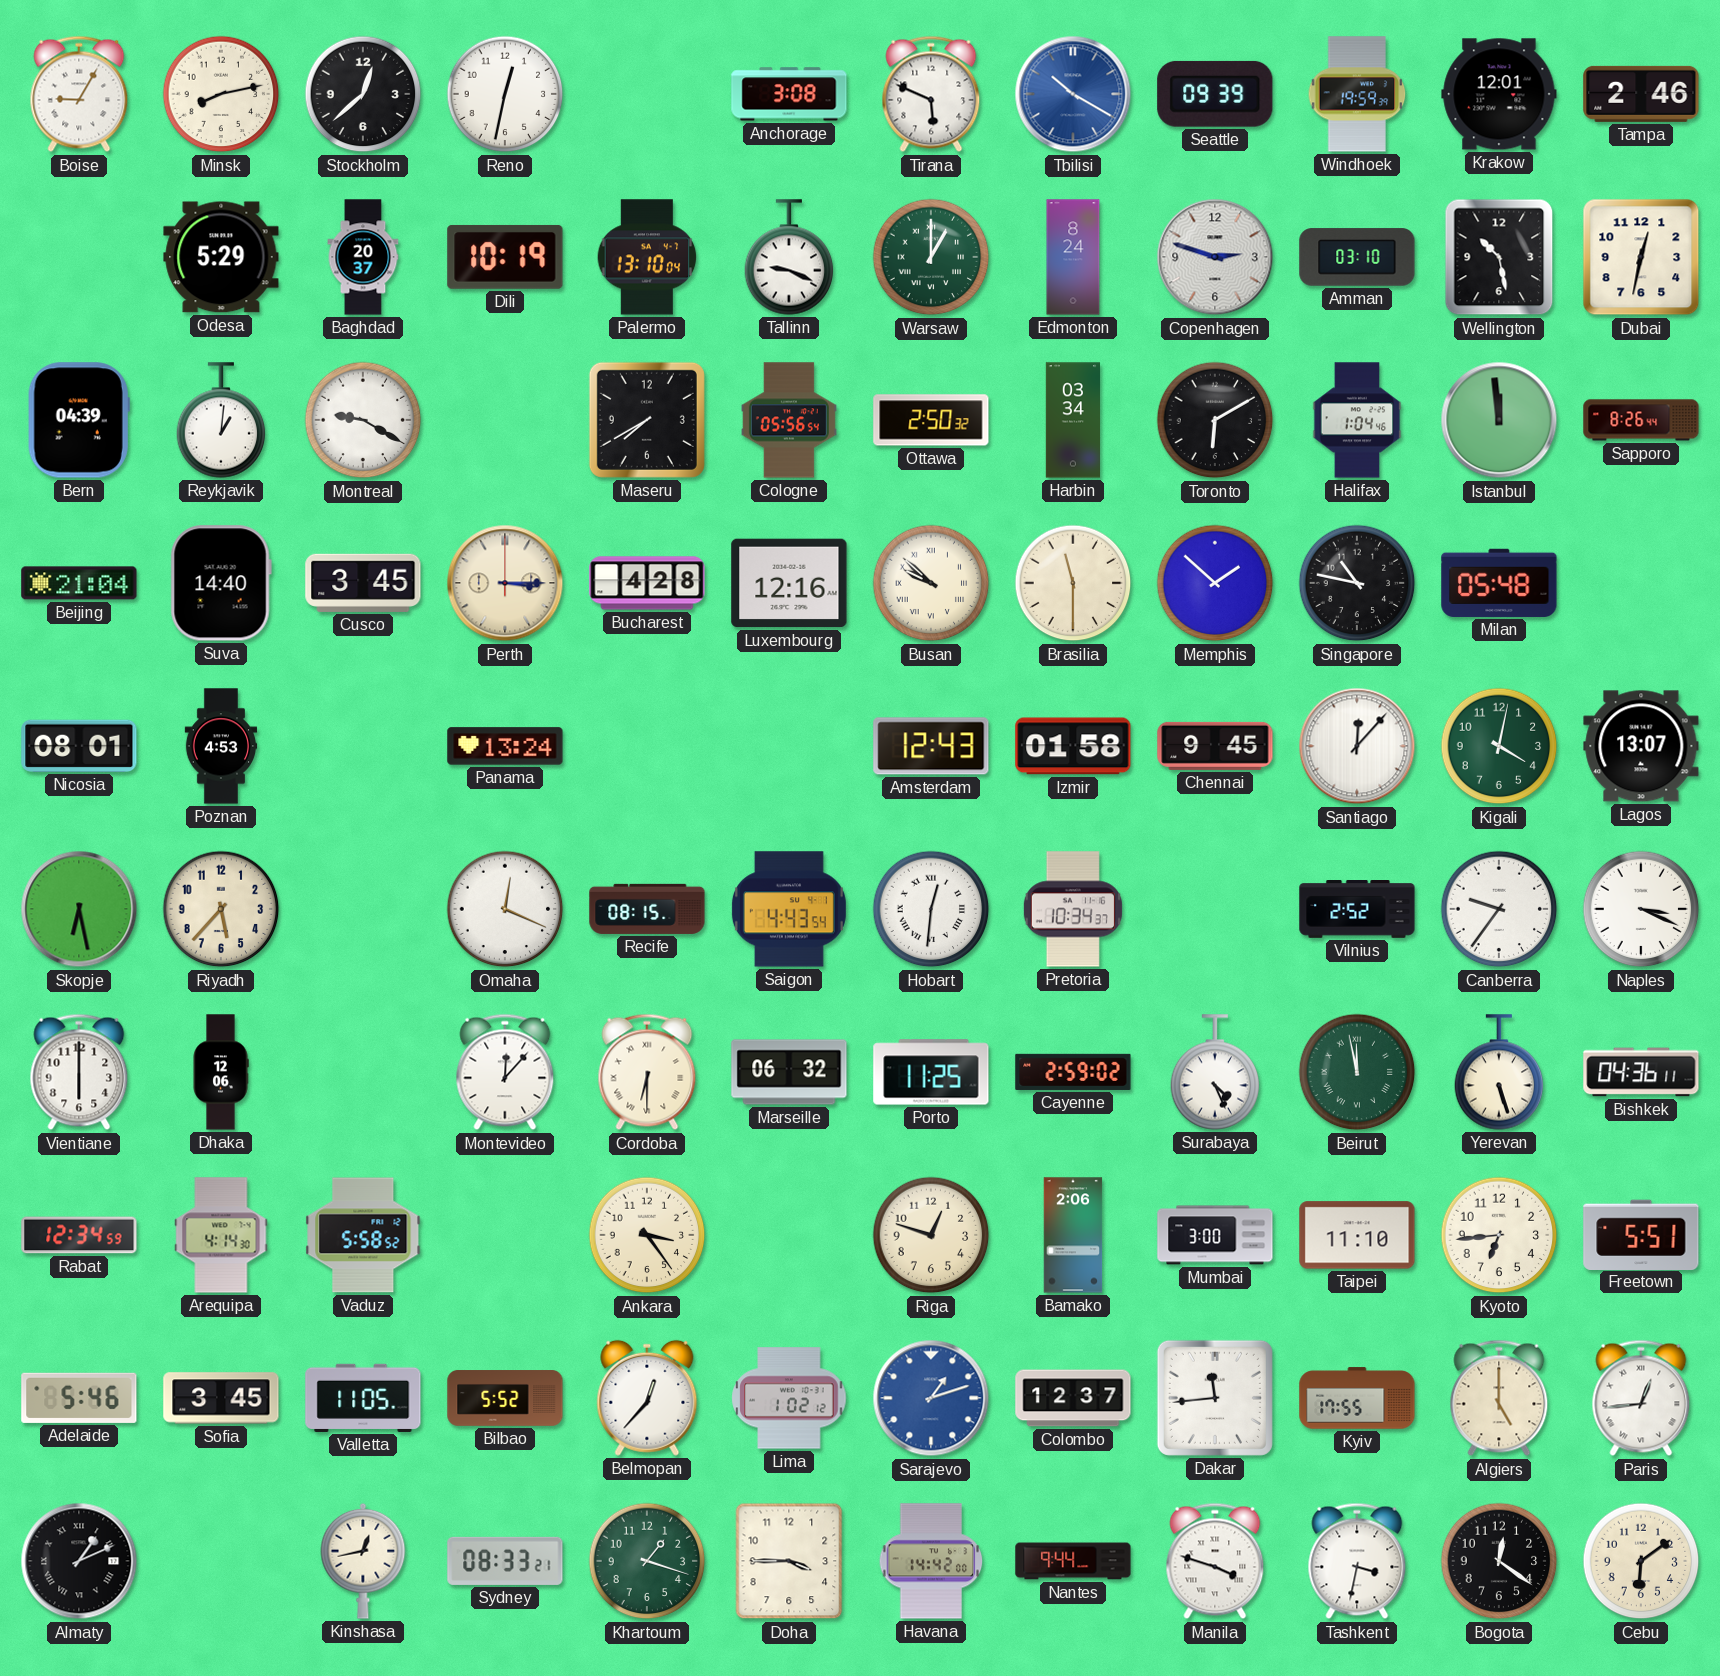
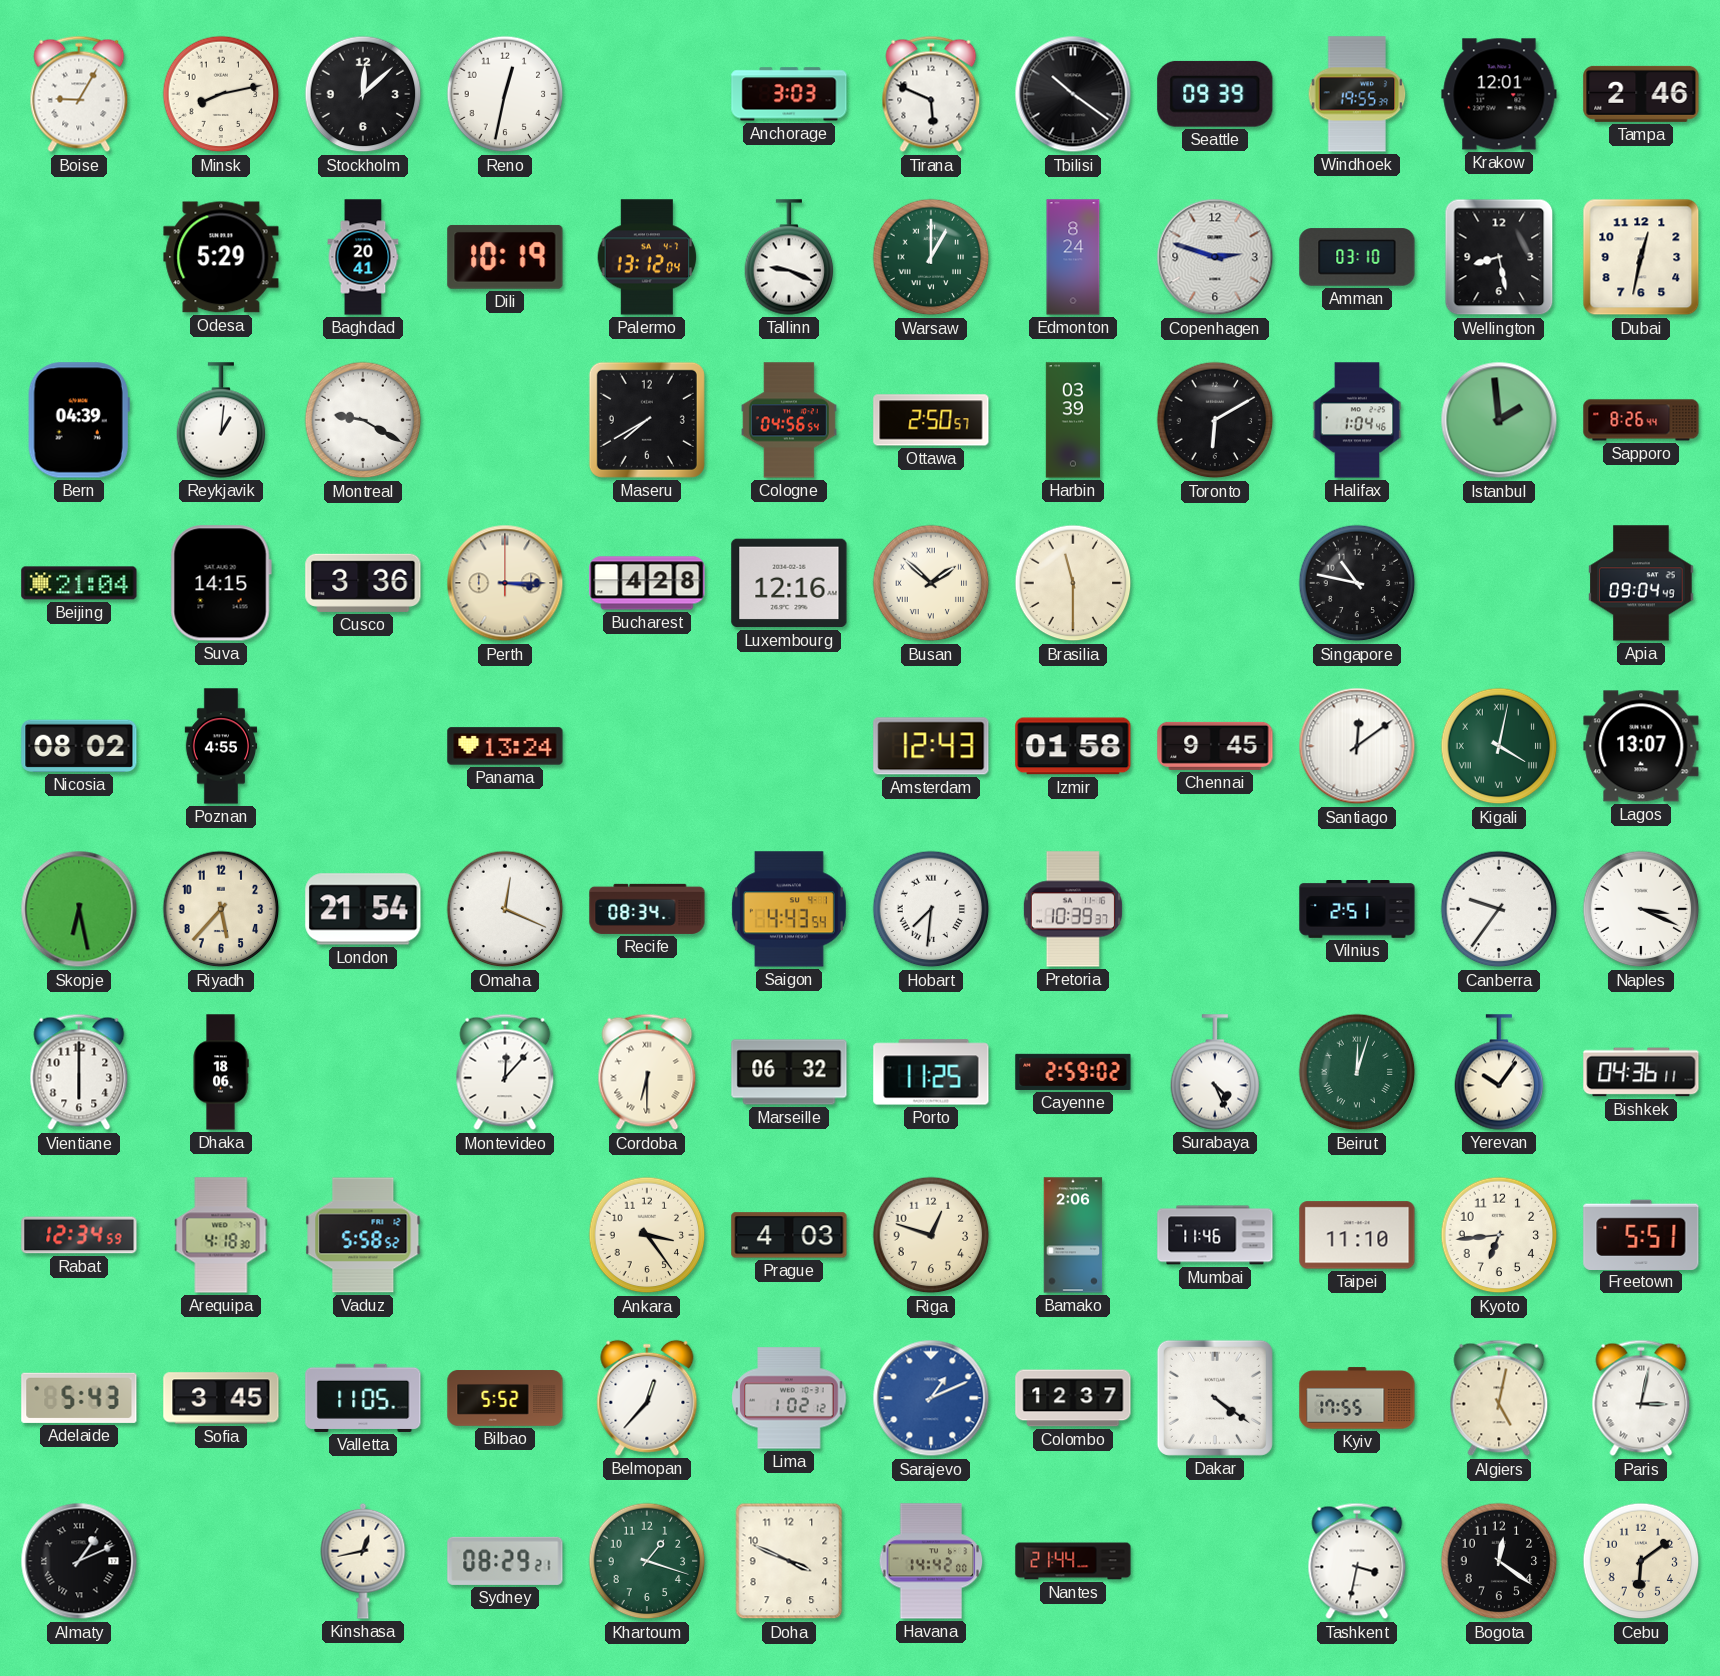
Stockholm: 12:38 -> 12:08 (363, 94)
Anchorage: 3:08 -> 3:03 (789, 94)
Tbilisi: 10:20 -> 10:21 (1073, 94)
Tbilisi dial: blue -> black (1073, 94)
Windhoek: 19:59 -> 19:55 (1357, 94)
Baghdad: 20:37 -> 20:41 (363, 257)
Palermo: 13:10 -> 13:12 (647, 257)
Wellington: 10:28 -> 8:28 (1499, 257)
Cologne: 05:56 -> 04:56 (789, 420)
Ottawa: 2:50:32 -> 2:50:57 (931, 420)
Harbin: 03:34 -> 03:39 (1072, 420)
Istanbul: 11:59 -> 1:59 (1499, 420)
Suva: 14:40 -> 14:15 (221, 583)
Cusco: 3:45 -> 3:36 (363, 583)
Busan: 9:52 -> 1:52 (931, 583)
Memphis: 1:52 -> none (1215, 583)
Milan: 05:48 -> none (1499, 583)
Apia: none -> 09:04 (1641, 583)
Nicosia: 08:01 -> 08:02 (79, 746)
Poznan: 4:53 -> 4:55 (221, 746)
Santiago: 12:07 -> 12:09 (1357, 746)
Kigali numerals: Arabic -> Roman (1499, 746)
London: none -> 21:54 (363, 909)
Recife: 08:15 -> 08:34 (647, 909)
Hobart: 12:31 -> 7:31 (931, 909)
Pretoria: 10:34 -> 10:39 (1073, 909)
Vilnius: 2:52 -> 2:51 (1357, 910)
Dhaka: 12:06 -> 18:06 (221, 1072)
Beirut: 11:58 -> 12:03 (1357, 1072)
Yerevan: 5:27 -> 10:06 (1499, 1072)
Arequipa: 4:14 -> 4:18 (221, 1235)
Prague: none -> 4:03 (789, 1235)
Mumbai: 3:00 -> 11:46 (1215, 1235)
Adelaide: 5:46 -> 5:43 (79, 1398)
Sarajevo: 1:12 -> 1:11 (931, 1398)
Dakar: 11:44 -> 4:21 (1215, 1398)
Algiers: 5:00 -> 5:02 (1499, 1398)
Paris: 12:44 -> 3:02 (1641, 1398)
Sydney: 08:33 -> 08:29 (505, 1561)
Doha: 3:45 -> 3:49 (789, 1561)
Nantes: 9:44 -> 21:44 (1073, 1561)
Manila: 3:48 -> none (1215, 1561)
